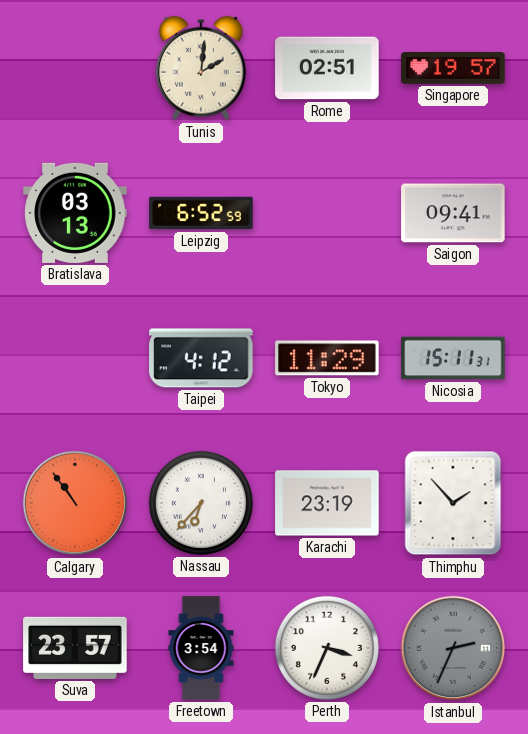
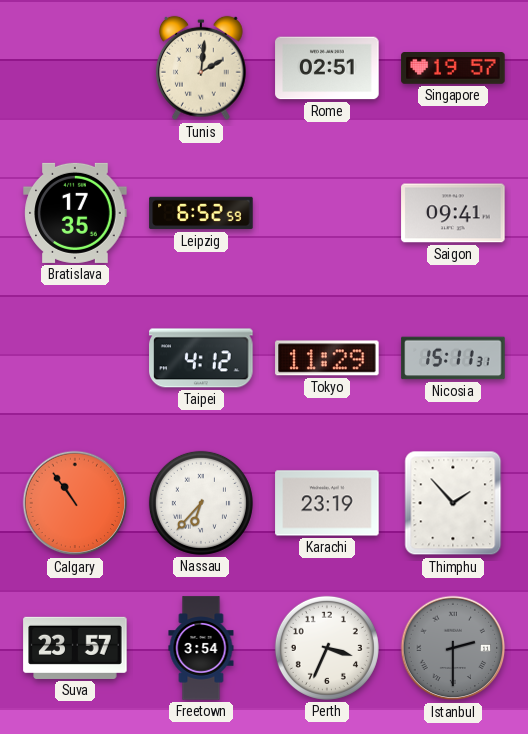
Bratislava: 03:13 -> 17:35 (75, 213)
Istanbul: 2:34 -> 2:30 (453, 648)
